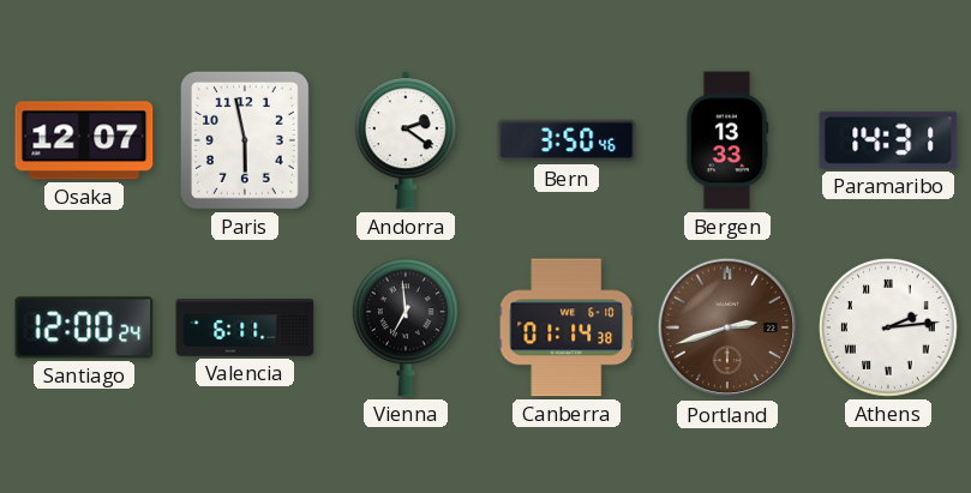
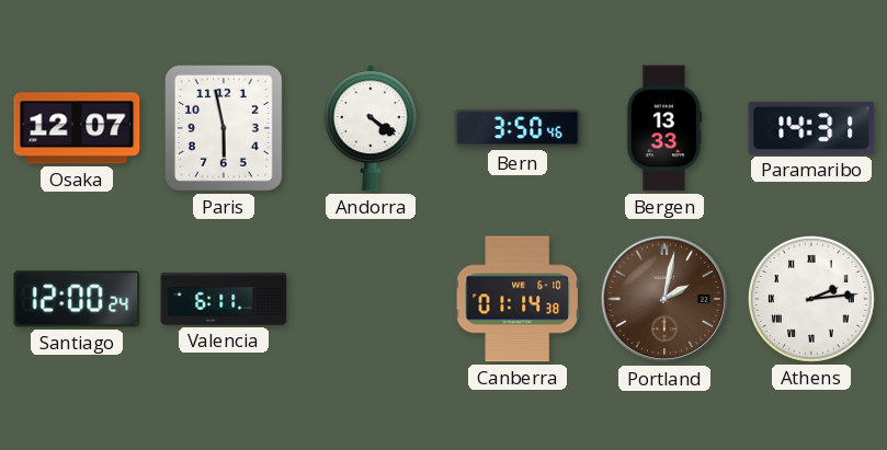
Andorra: 2:21 -> 4:21 (371, 128)
Vienna: 6:59 -> none (406, 327)
Portland: 2:42 -> 2:02 (664, 299)
